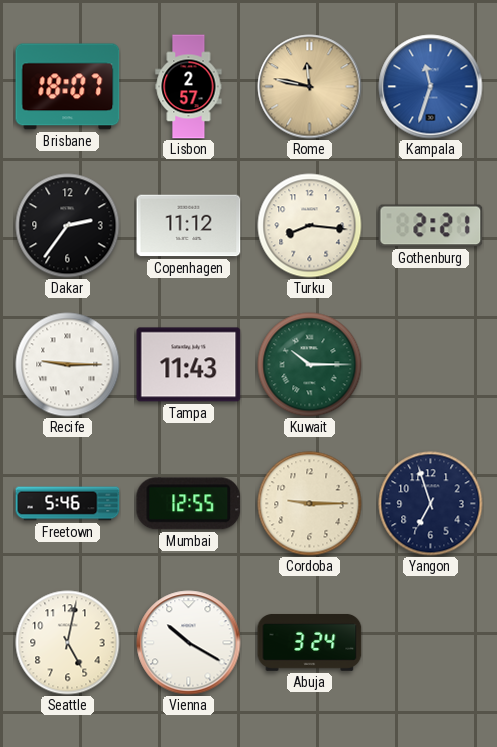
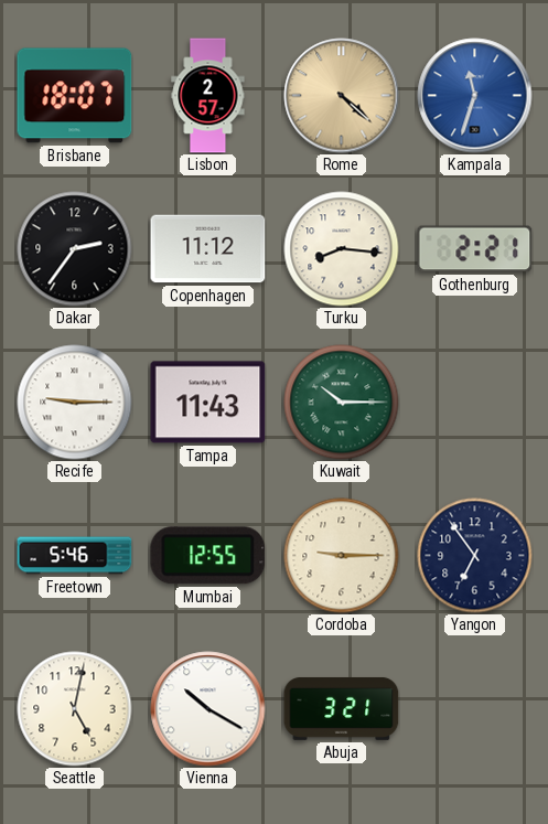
Rome: 11:47 -> 4:22 (342, 96)
Yangon: 6:57 -> 6:54 (475, 556)
Abuja: 3:24 -> 3:21 (342, 708)
